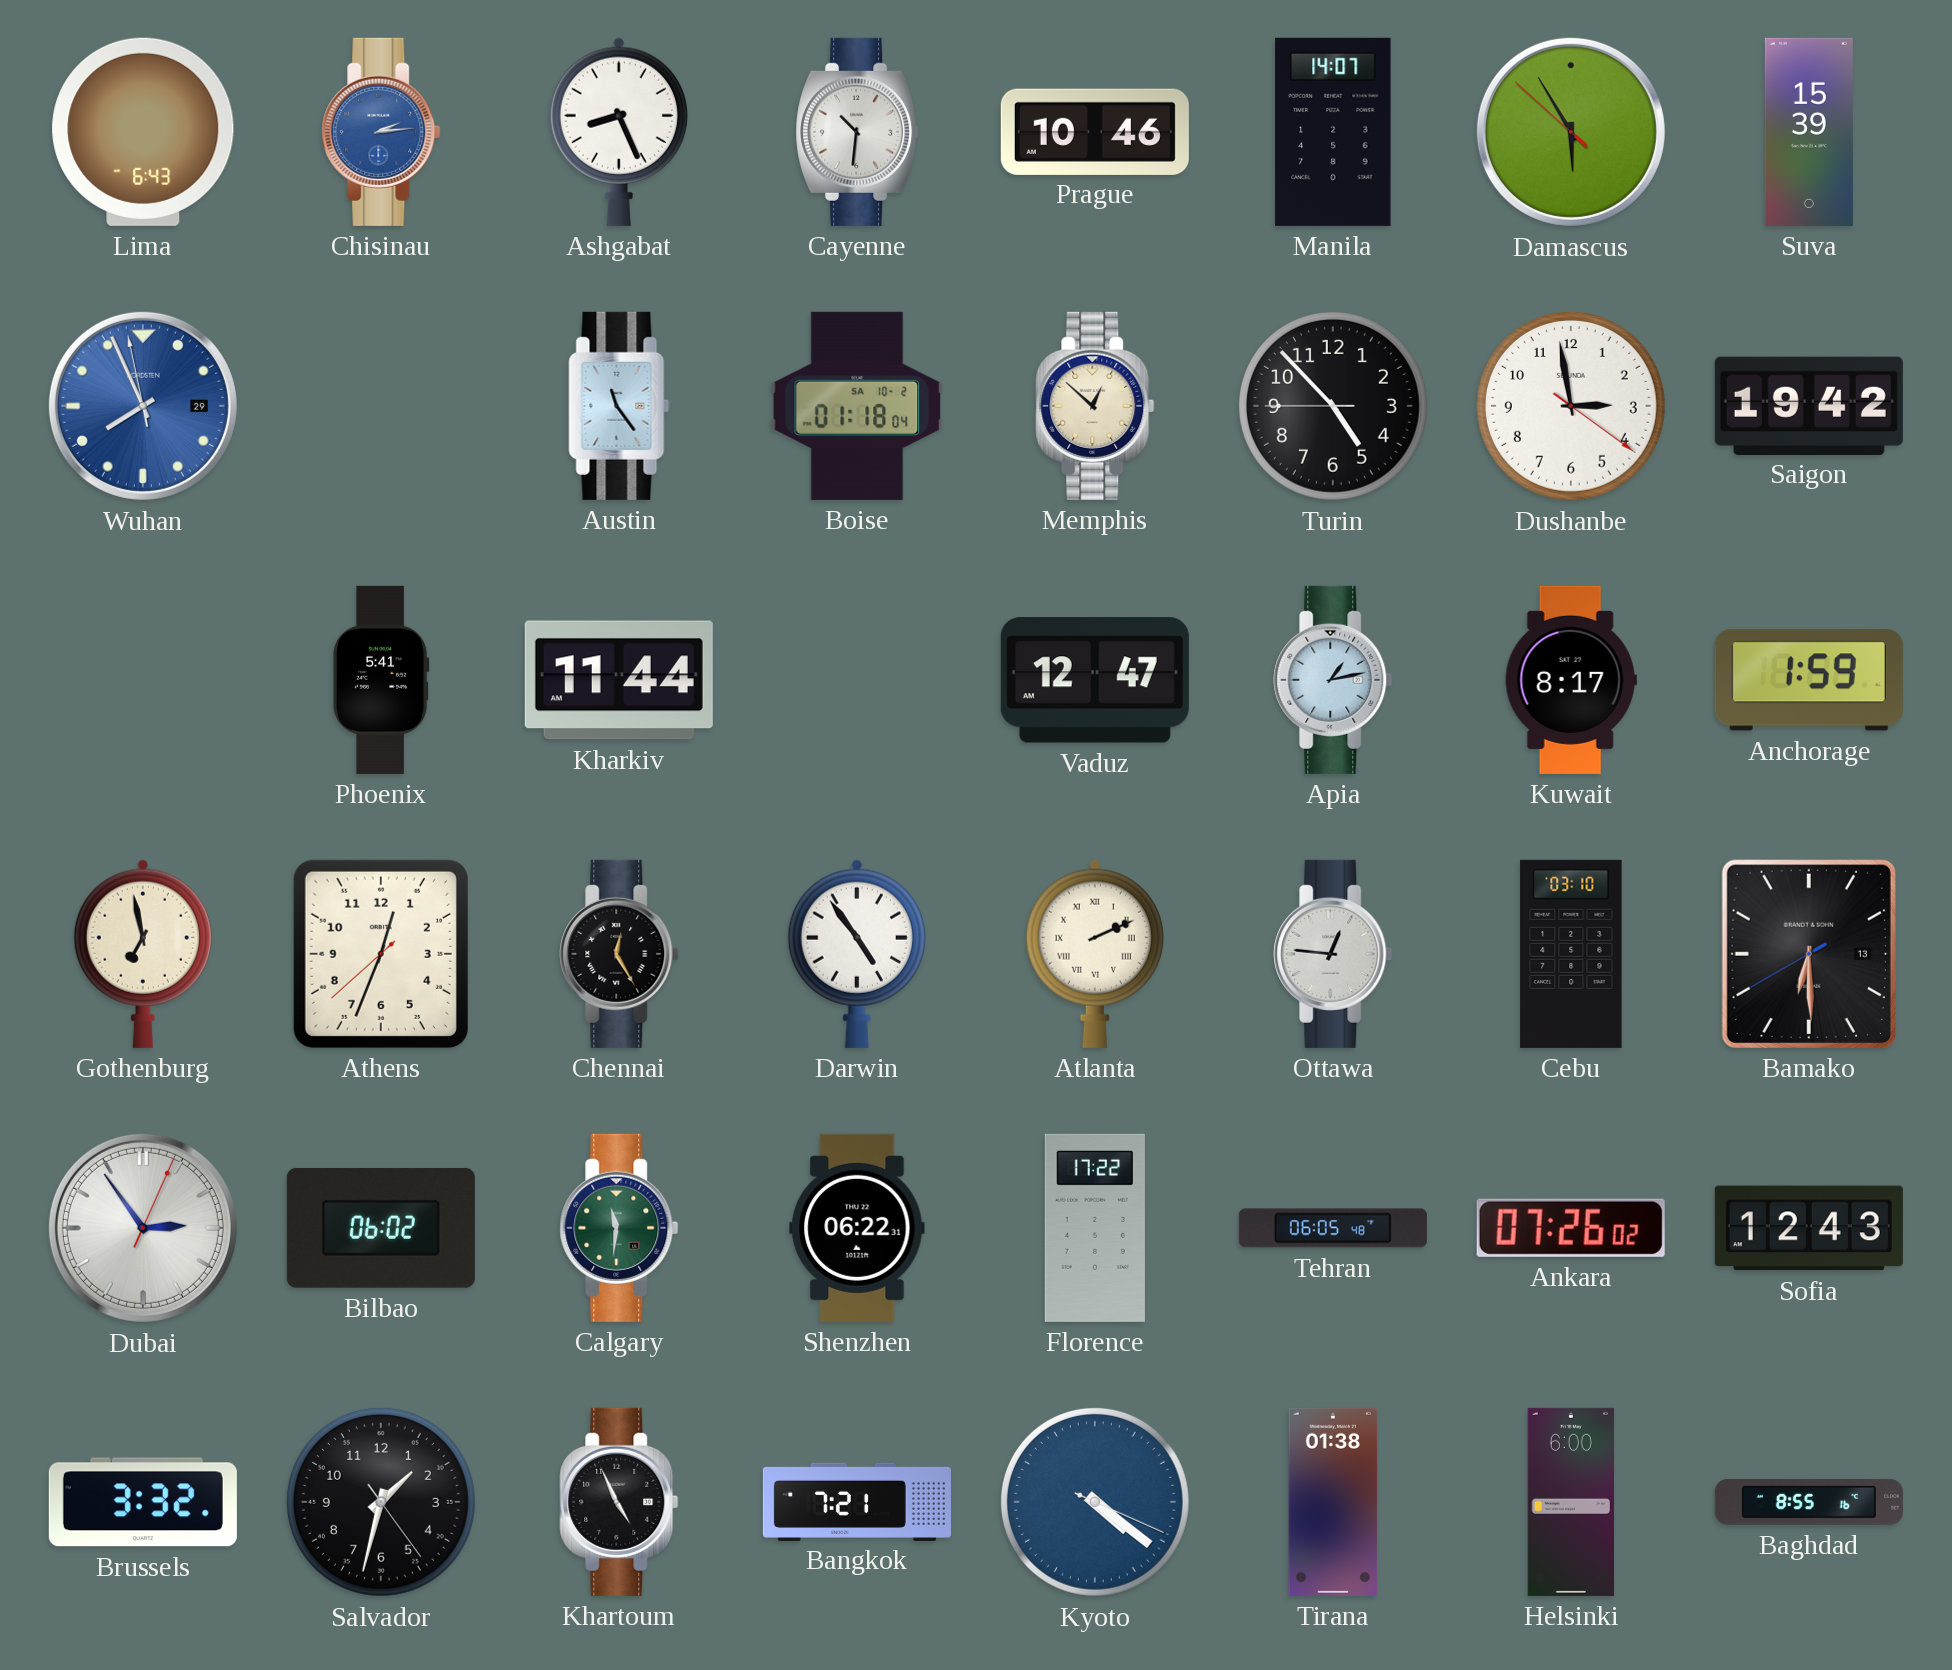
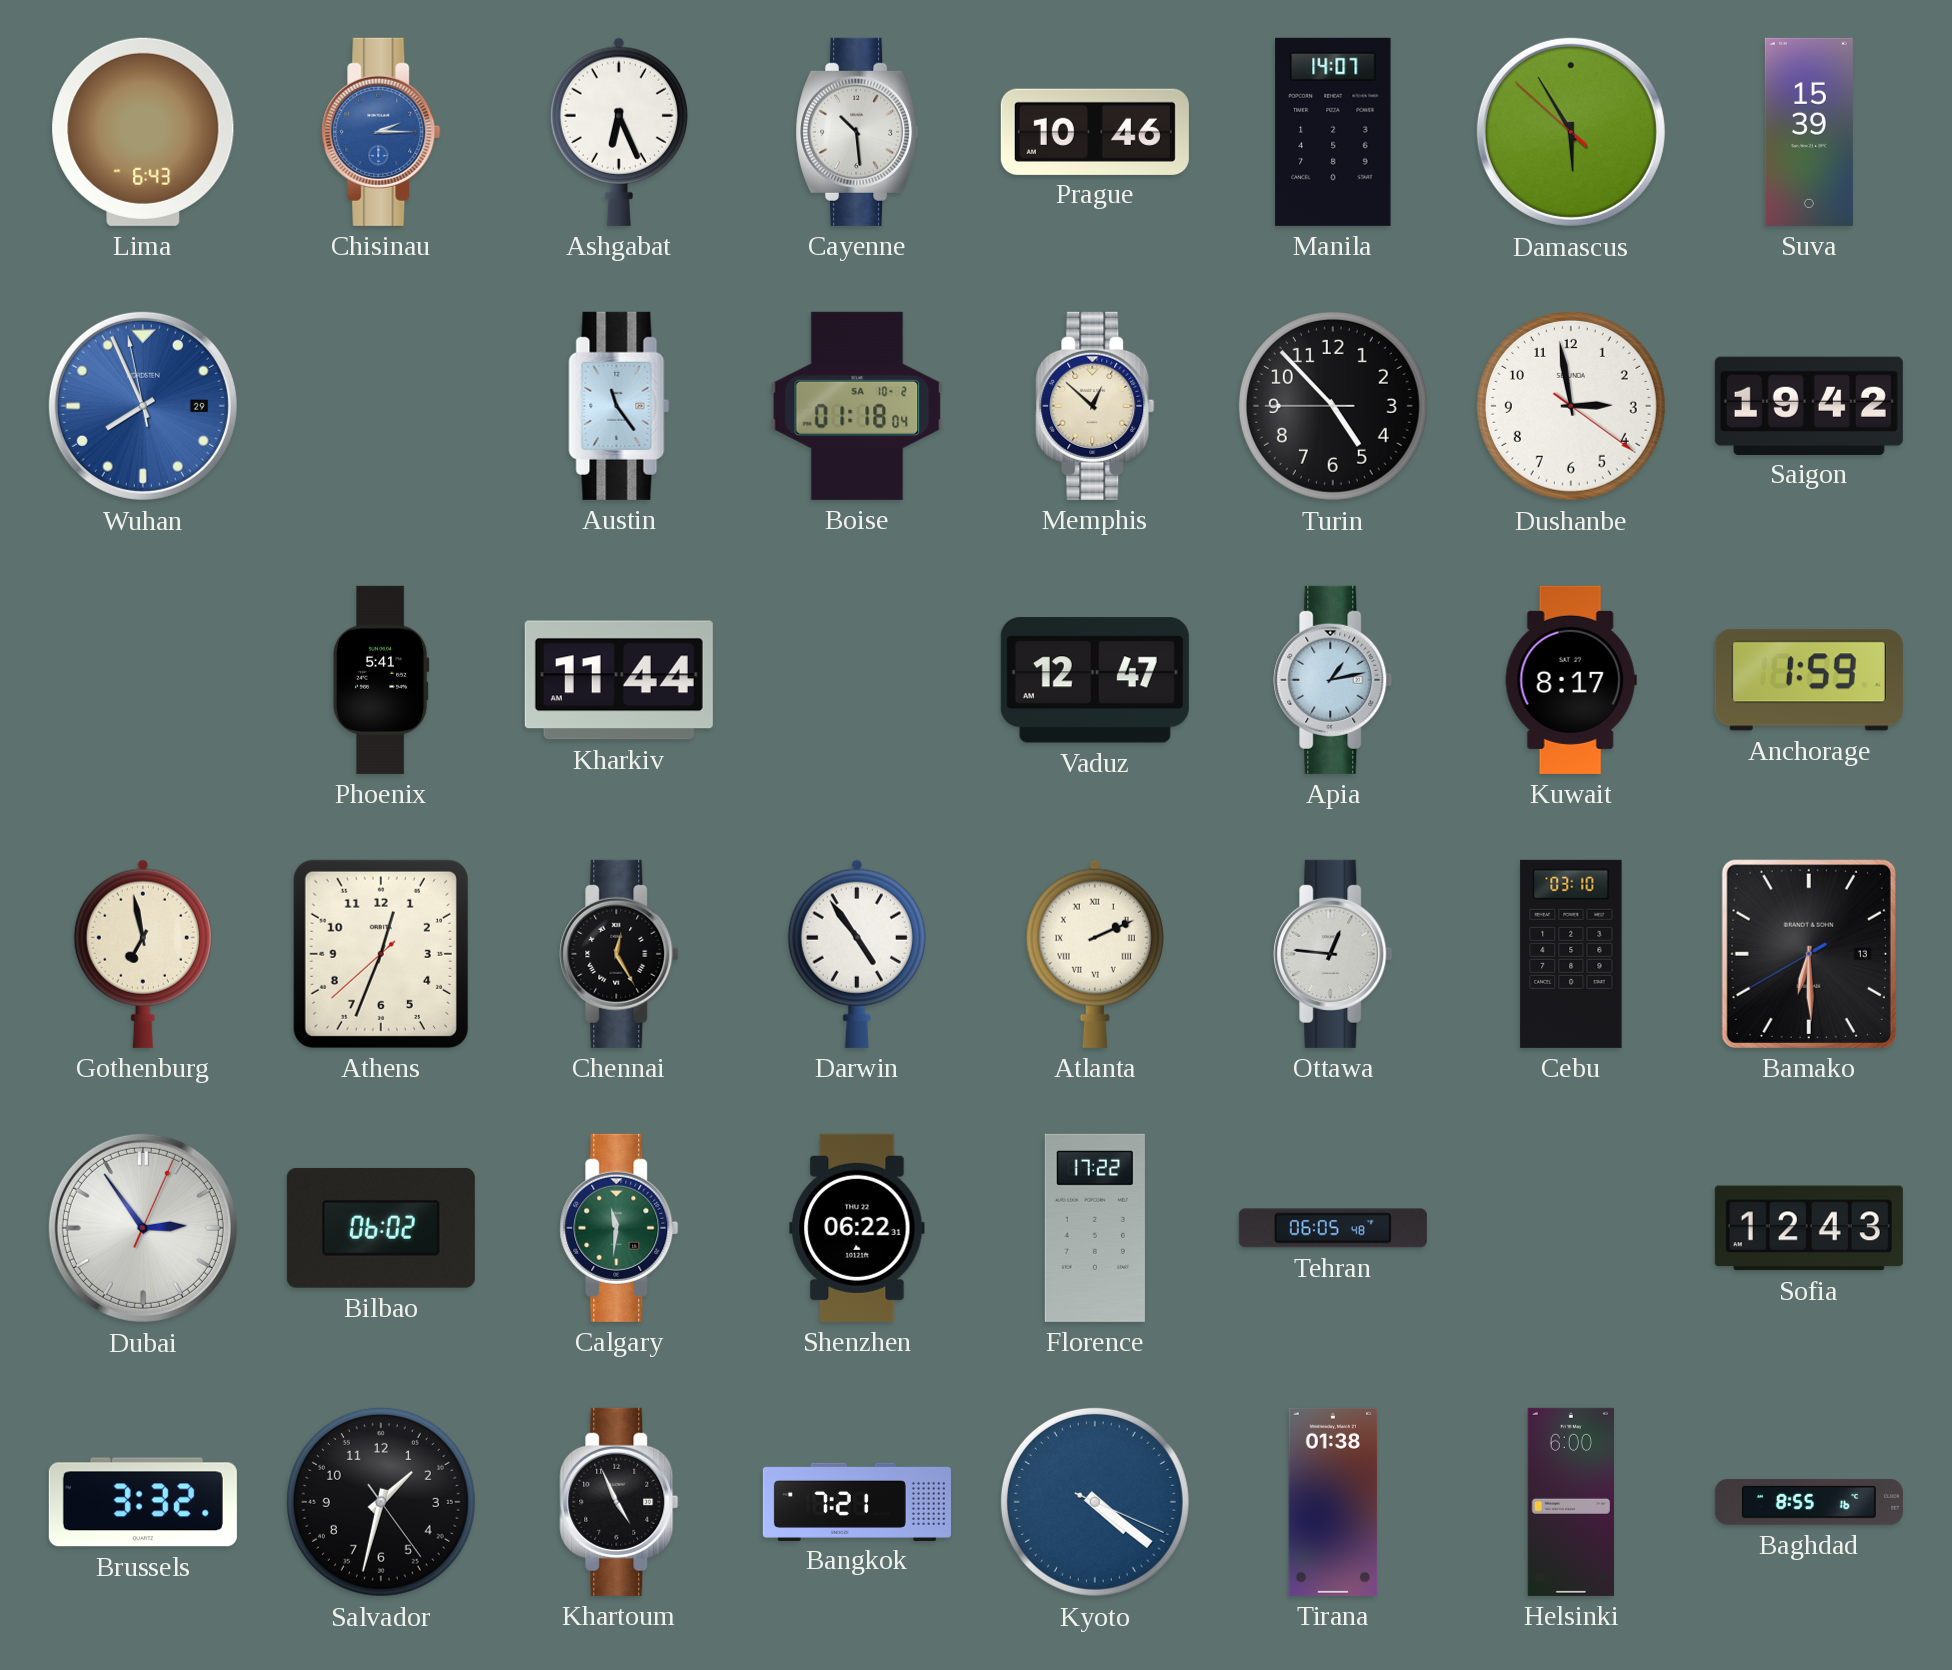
Chisinau: 2:14 -> 2:15 (381, 132)
Ashgabat: 8:26 -> 6:26 (619, 132)
Cayenne: 10:31 -> 10:29 (857, 132)
Ankara: 07:26 -> none (1571, 1228)
